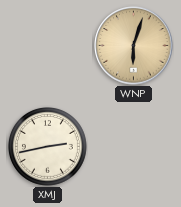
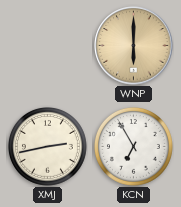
WNP: 6:03 -> 6:00 (134, 46)
KCN: none -> 6:55 (133, 146)
